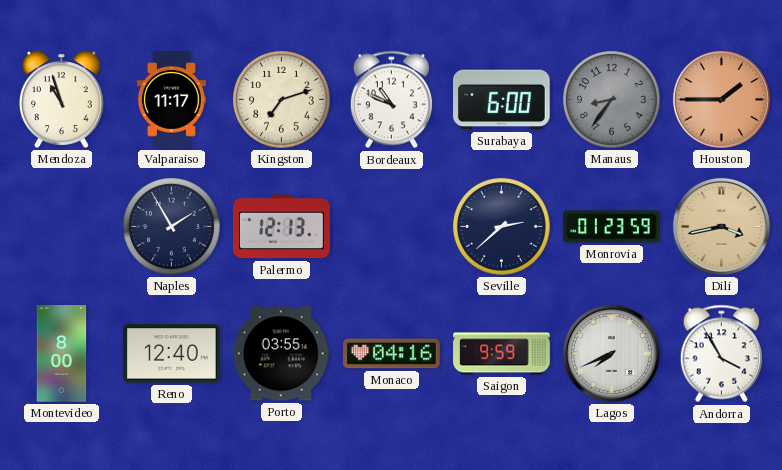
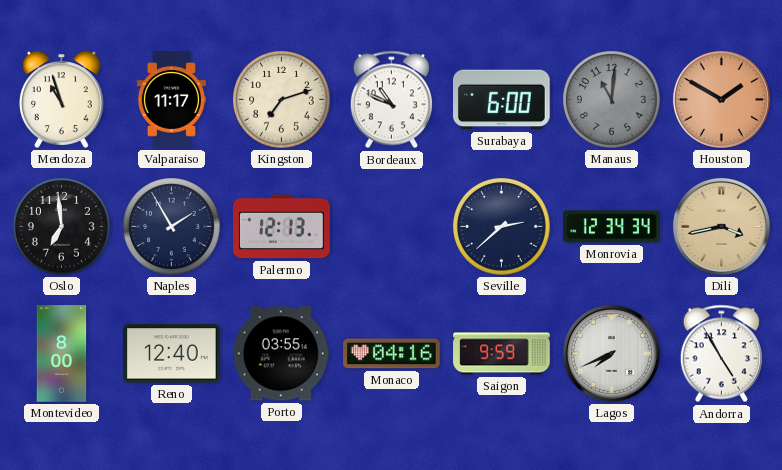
Manaus: 8:36 -> 11:01 (612, 100)
Houston: 1:45 -> 1:50 (721, 99)
Oslo: none -> 6:59 (62, 227)
Monrovia: 01:23 -> 12:34 (612, 227)
Andorra: 3:55 -> 4:55 (721, 354)
